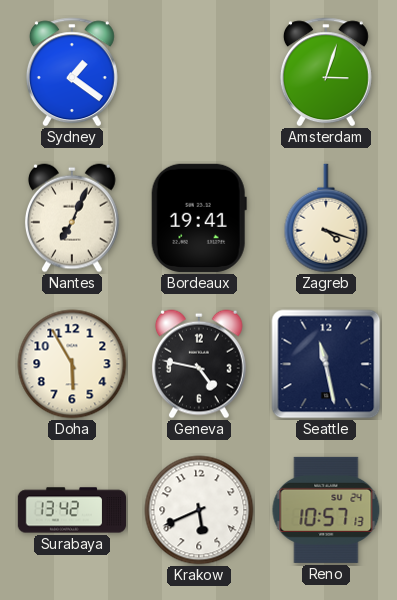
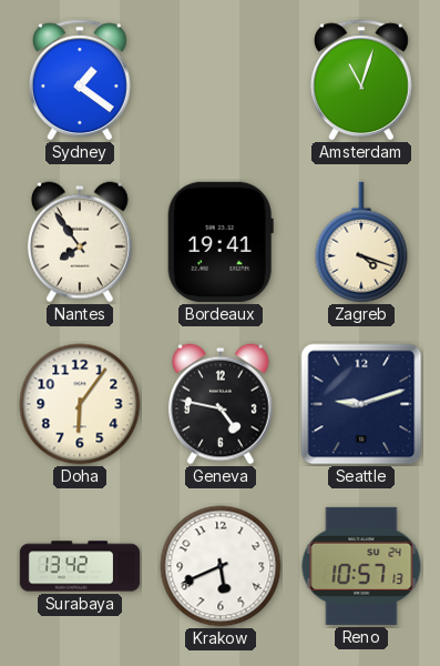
Amsterdam: 3:03 -> 11:03 (361, 80)
Nantes: 7:04 -> 7:54 (80, 242)
Doha: 5:55 -> 6:06 (80, 404)
Seattle: 11:28 -> 9:12 (361, 404)
